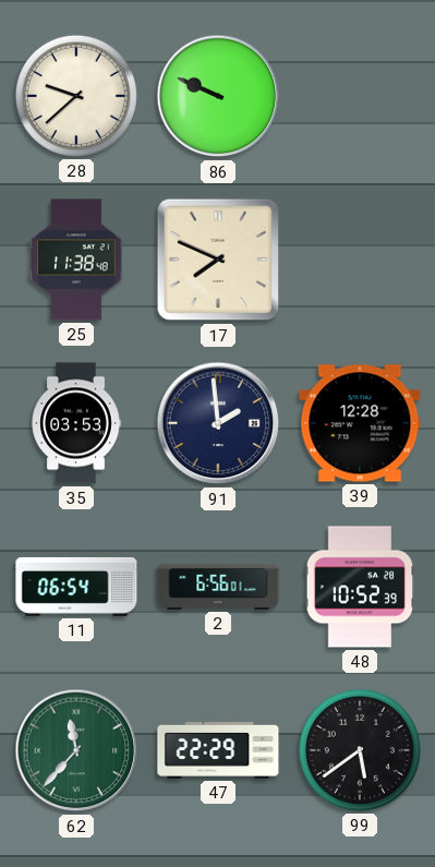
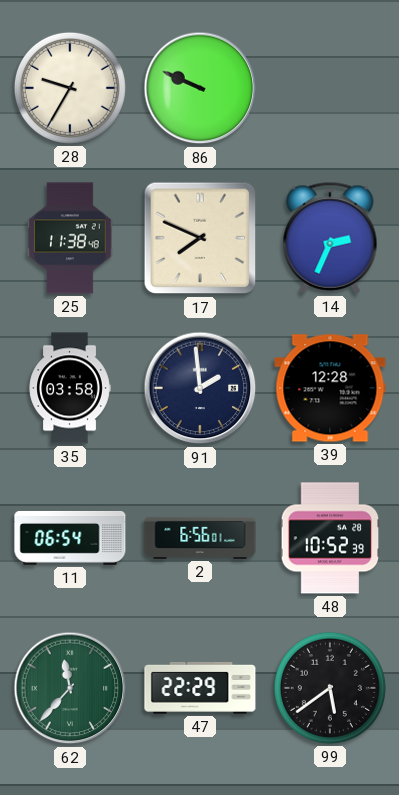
28: 9:38 -> 9:35 (70, 88)
14: none -> 2:34 (330, 238)
35: 03:53 -> 03:58 (70, 388)
